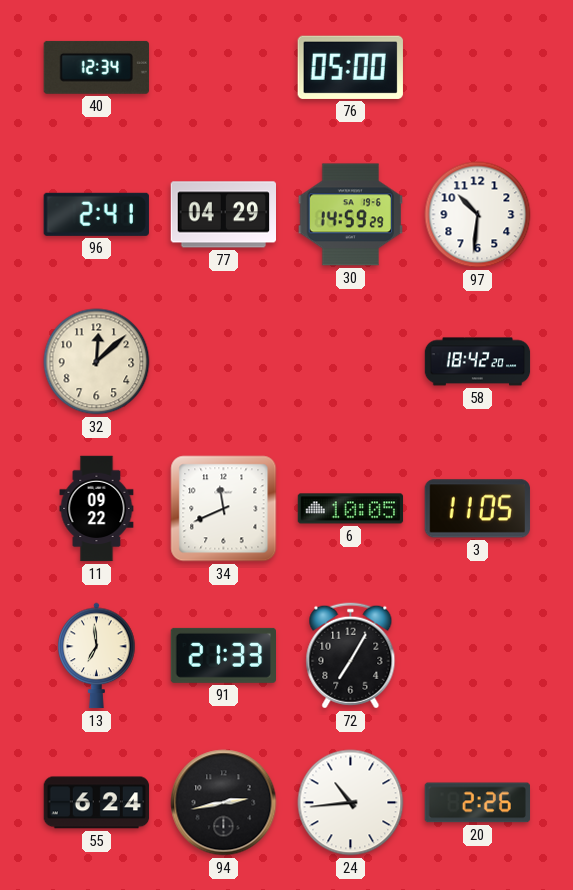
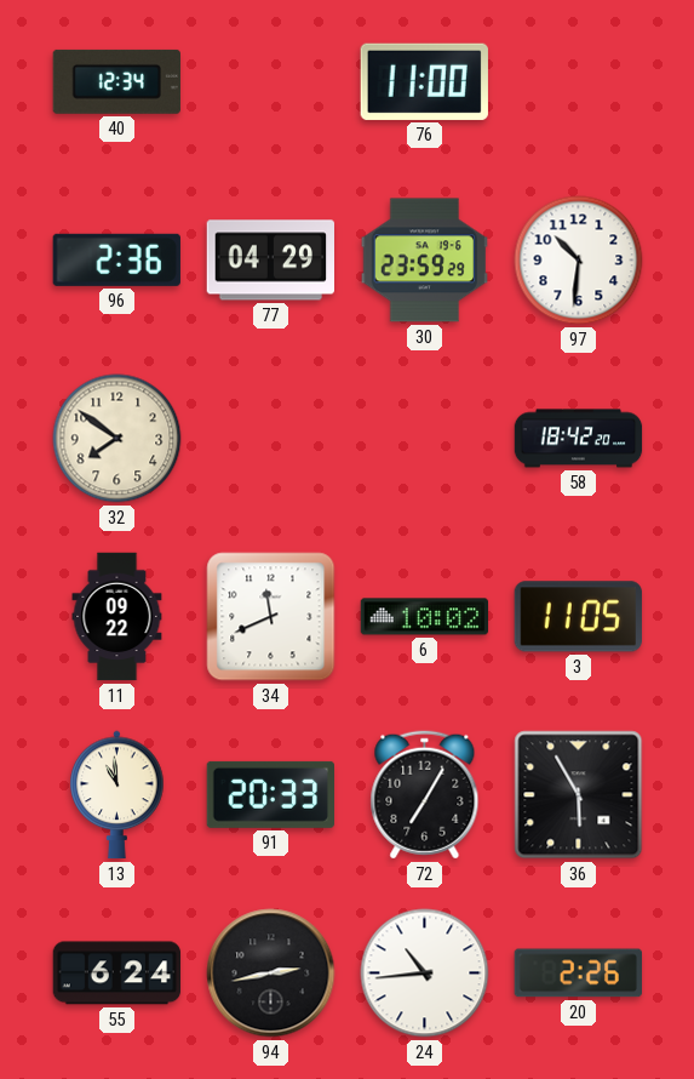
76: 05:00 -> 11:00 (424, 81)
96: 2:41 -> 2:36 (116, 259)
30: 14:59 -> 23:59 (424, 261)
32: 12:08 -> 7:51 (117, 439)
6: 10:05 -> 10:02 (425, 617)
13: 6:59 -> 10:59 (117, 795)
91: 21:33 -> 20:33 (270, 794)
36: none -> 5:55 (579, 795)
